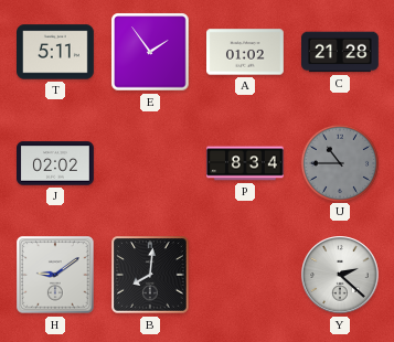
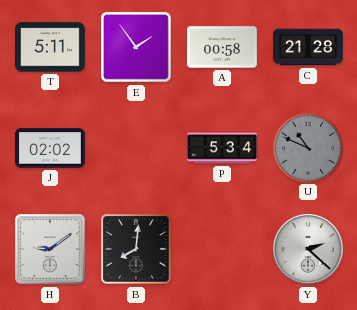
A: 01:02 -> 00:58 (223, 47)
P: 8:34 -> 5:34 (223, 148)
U: 10:45 -> 10:49 (307, 147)
